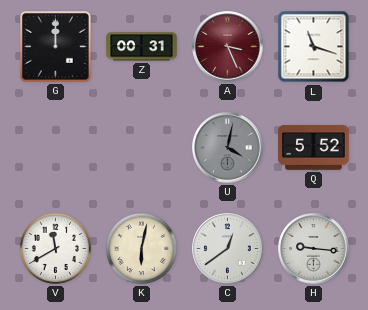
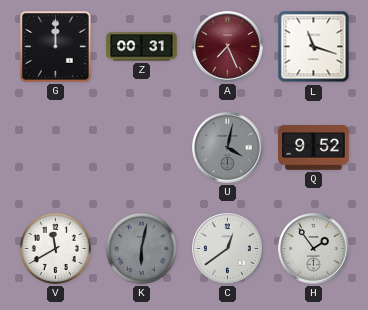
A: 3:26 -> 7:26 (228, 47)
Q: 5:52 -> 9:52 (314, 148)
K dial: cream -> grey (141, 248)
H: 9:16 -> 1:54 (314, 249)
